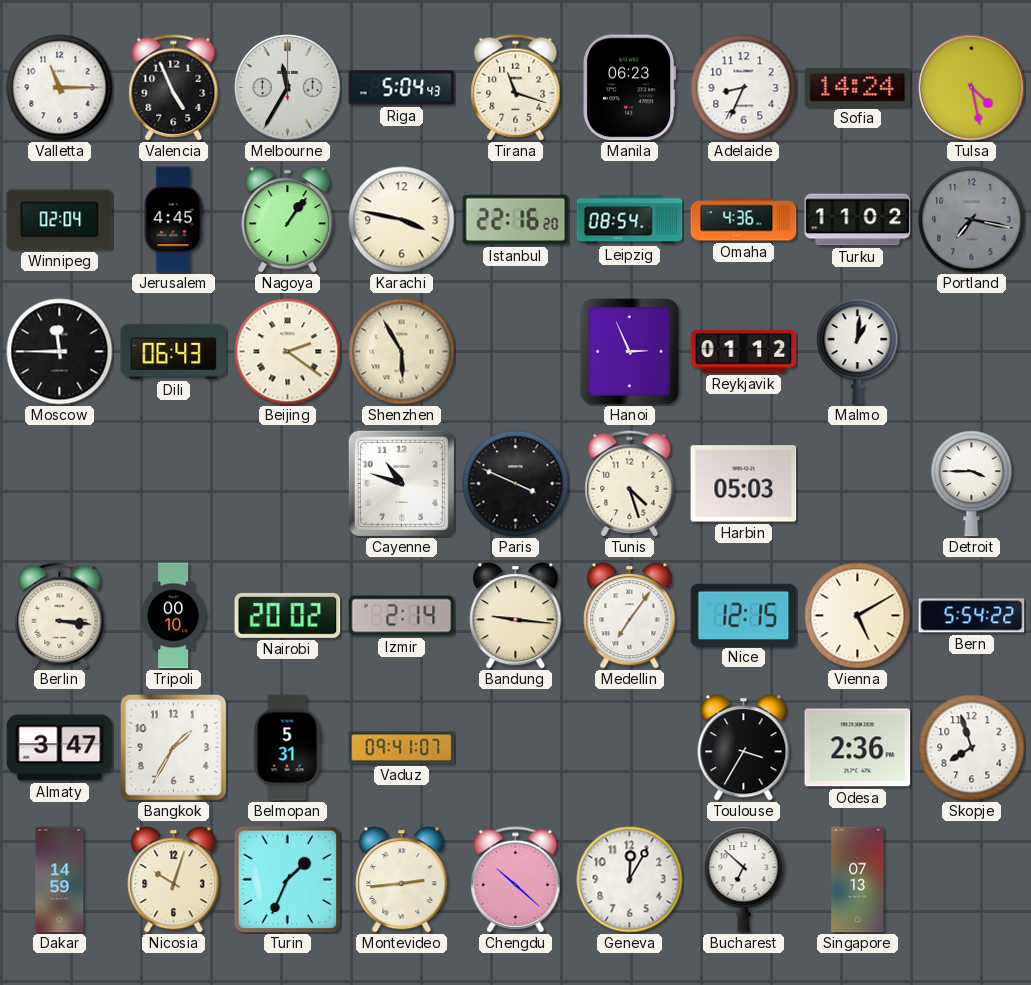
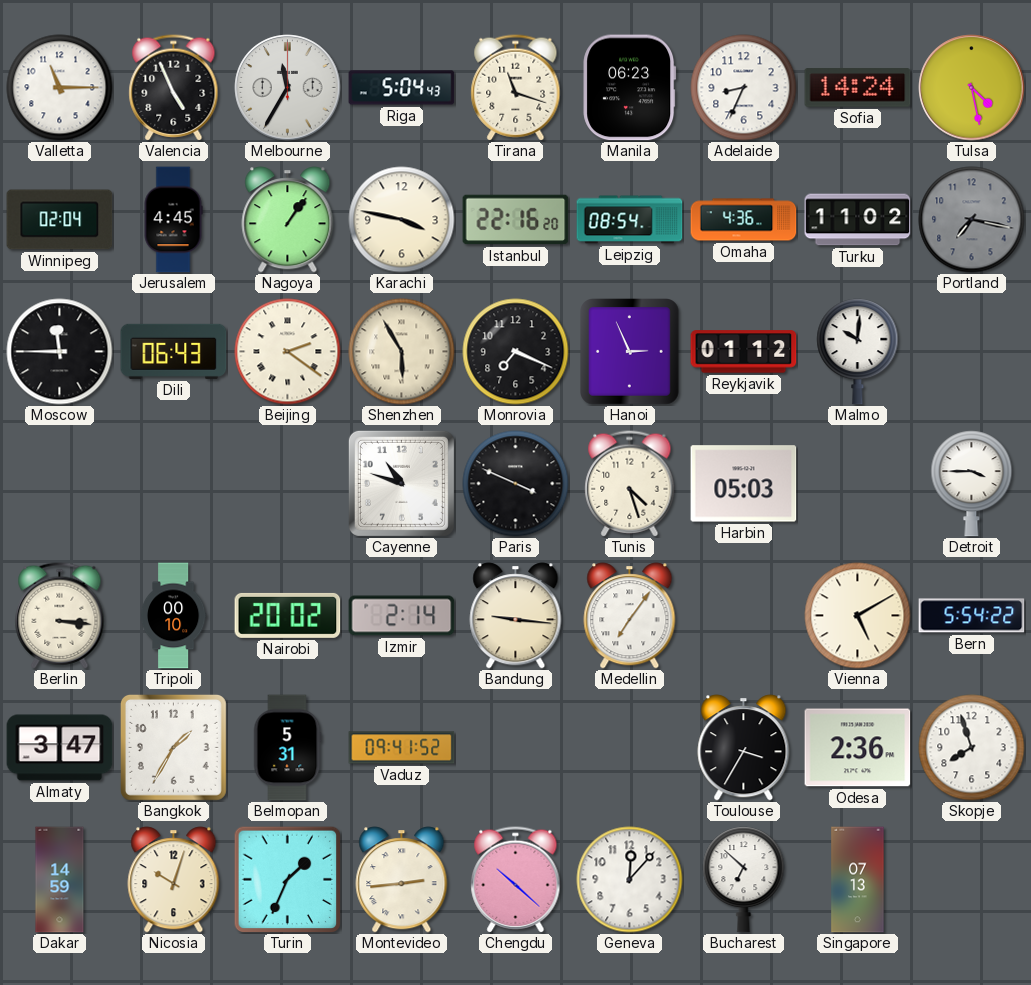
Monrovia: none -> 7:19 (516, 352)
Malmo: 1:01 -> 10:01 (858, 352)
Nice: 12:15 -> none (744, 615)
Vaduz: 09:41:07 -> 09:41:52 (402, 748)
Geneva: 12:05 -> 12:07 (630, 880)
